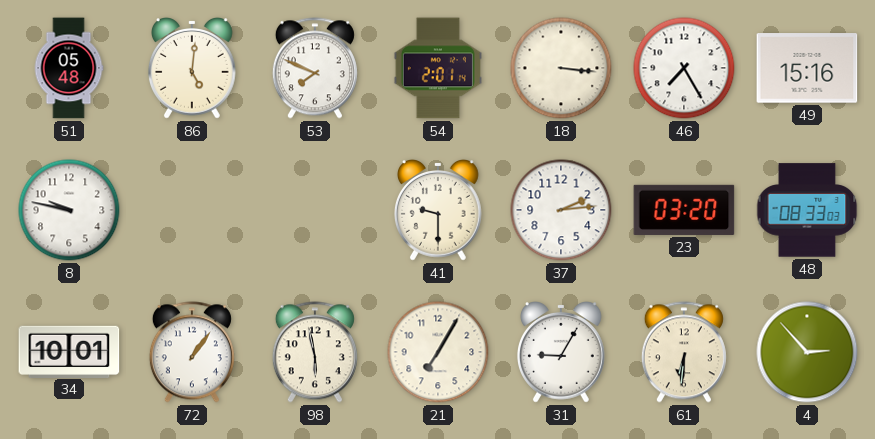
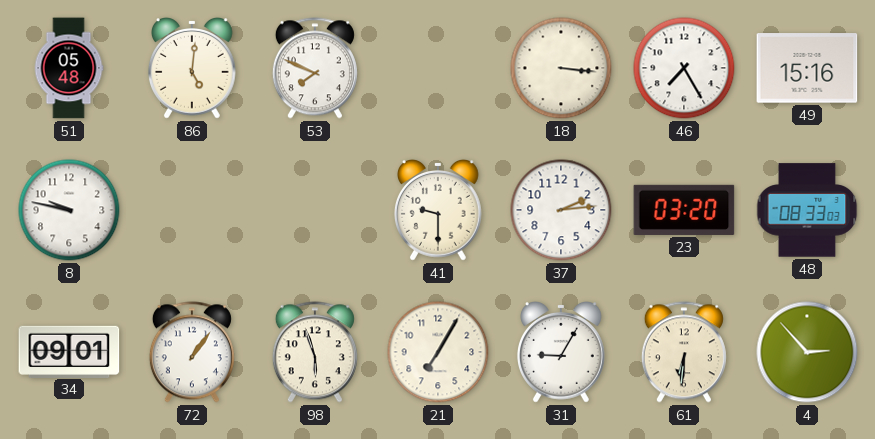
54: 2:01 -> none (438, 68)
34: 10:01 -> 09:01 (69, 351)
98: 5:58 -> 5:57 (315, 352)
